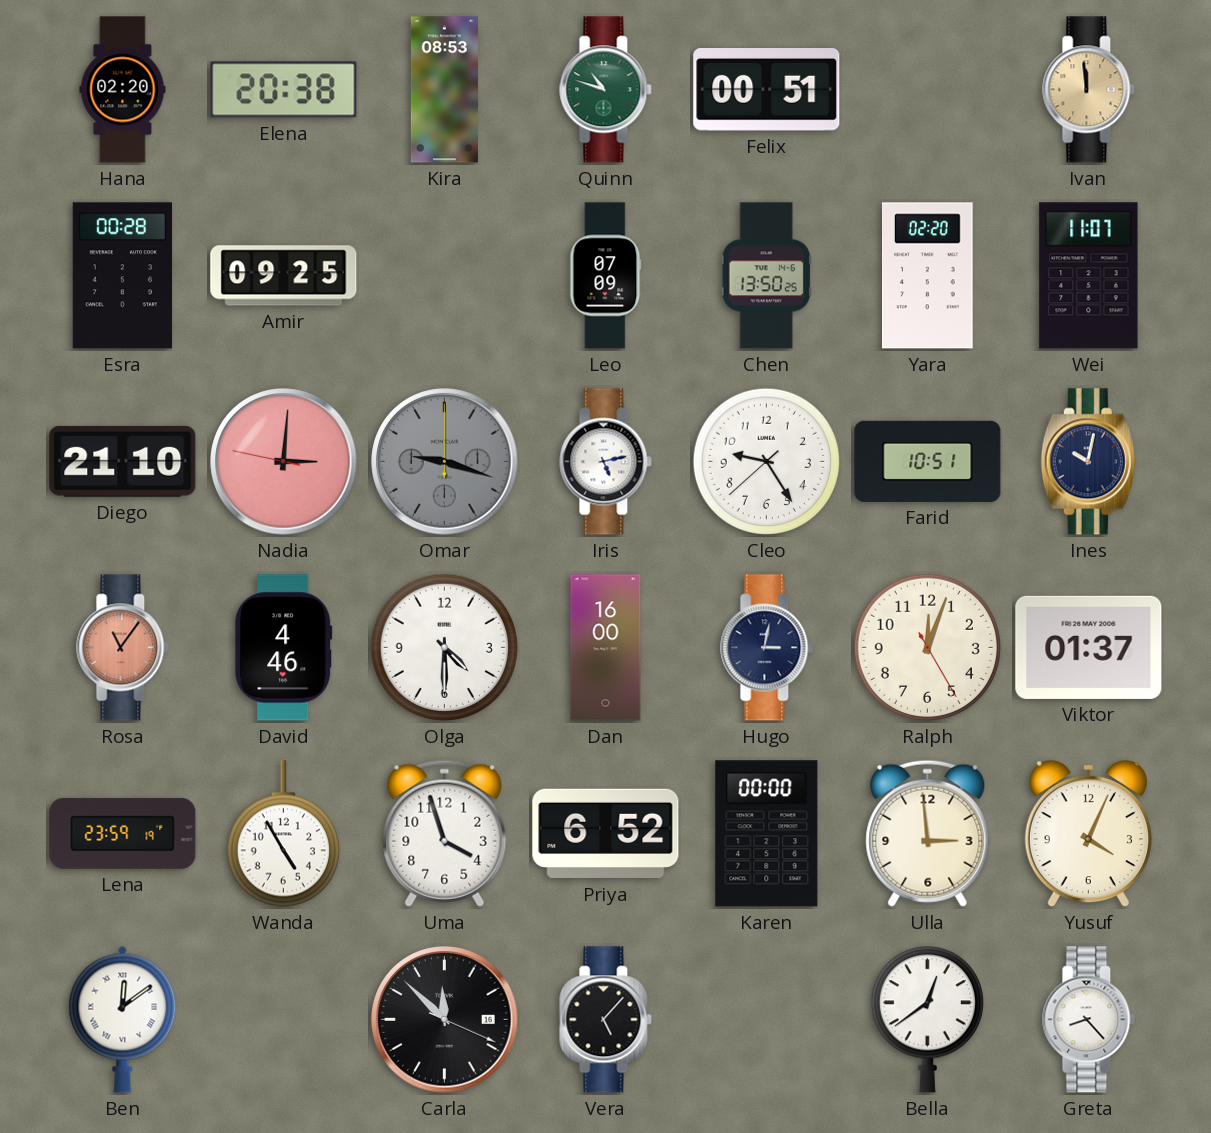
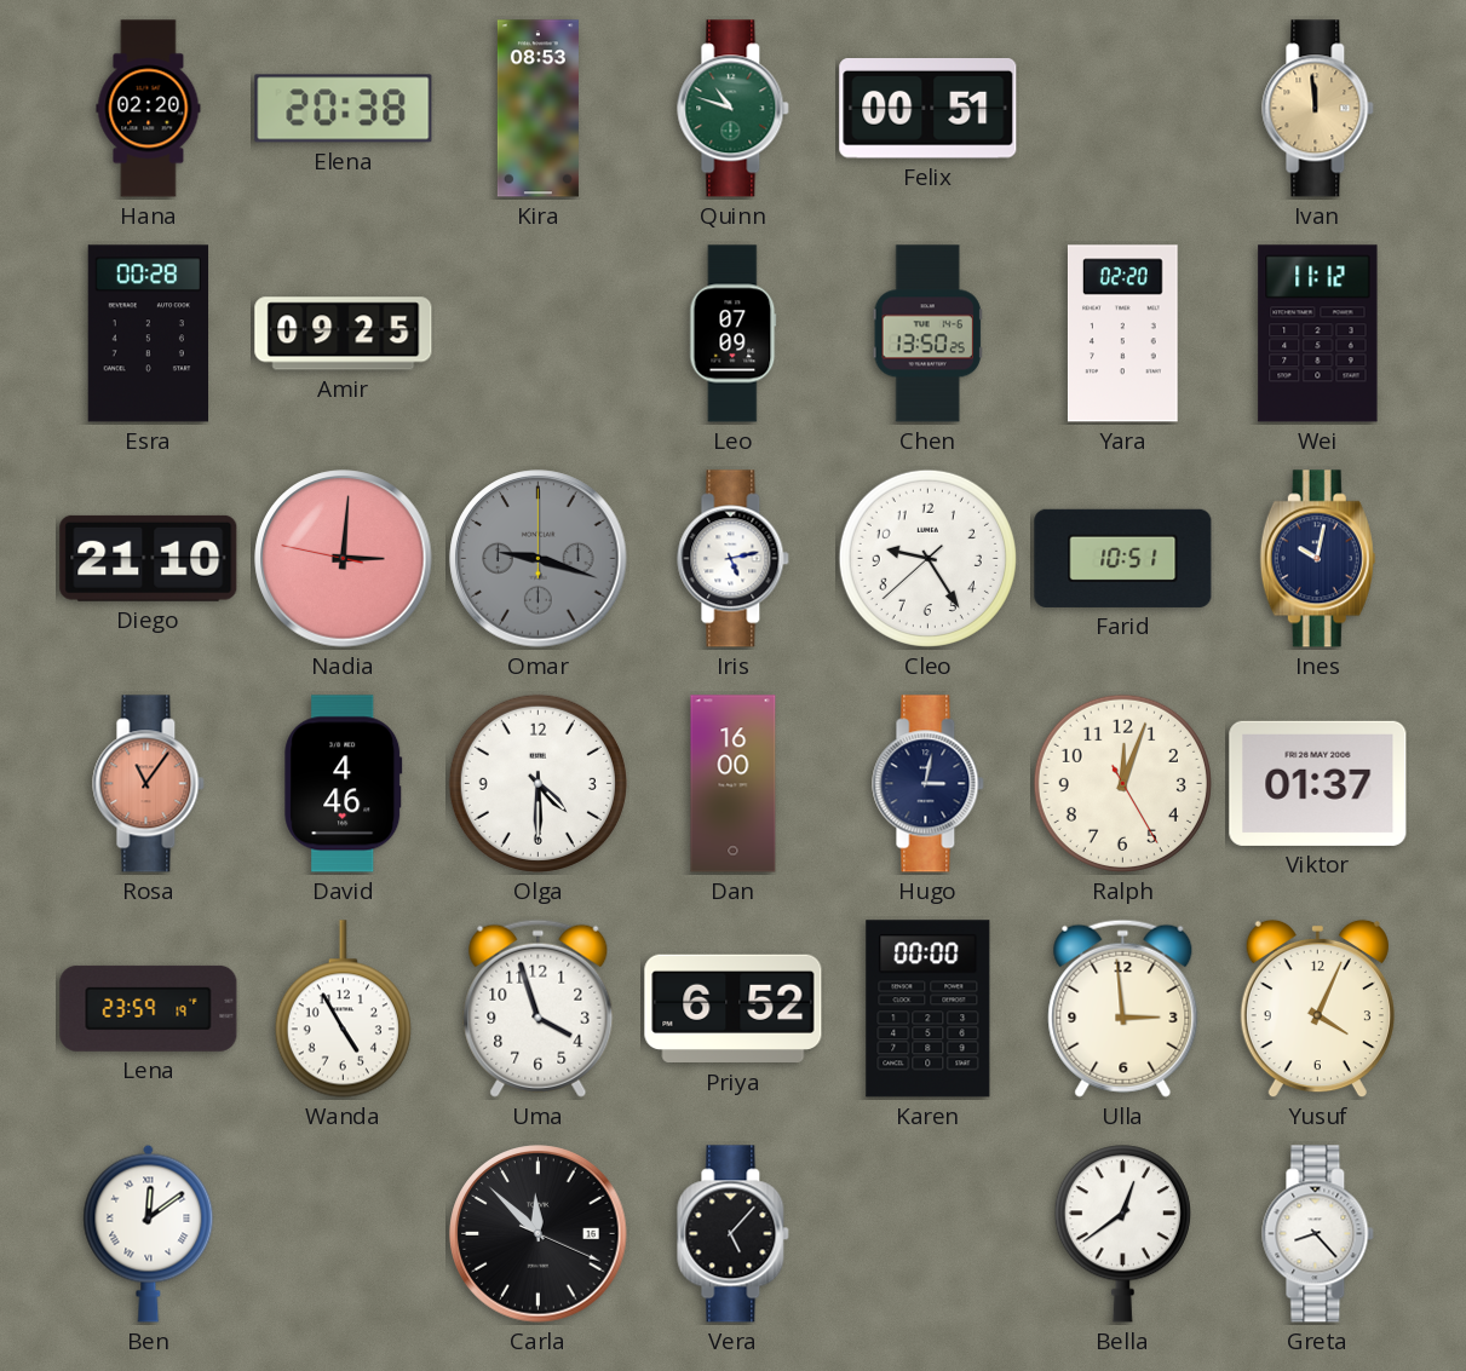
Wei: 11:07 -> 11:12 (1318, 334)
